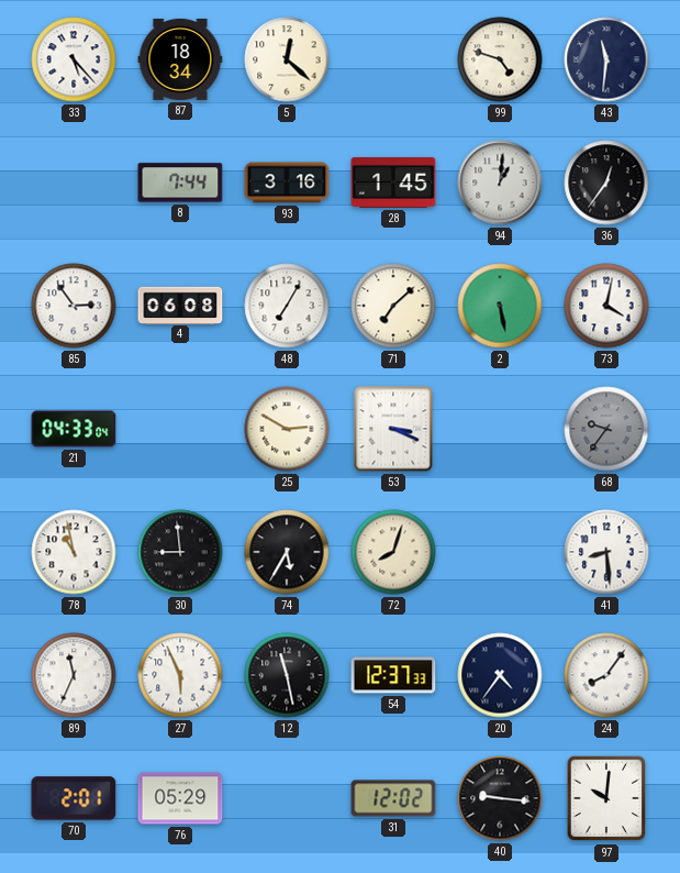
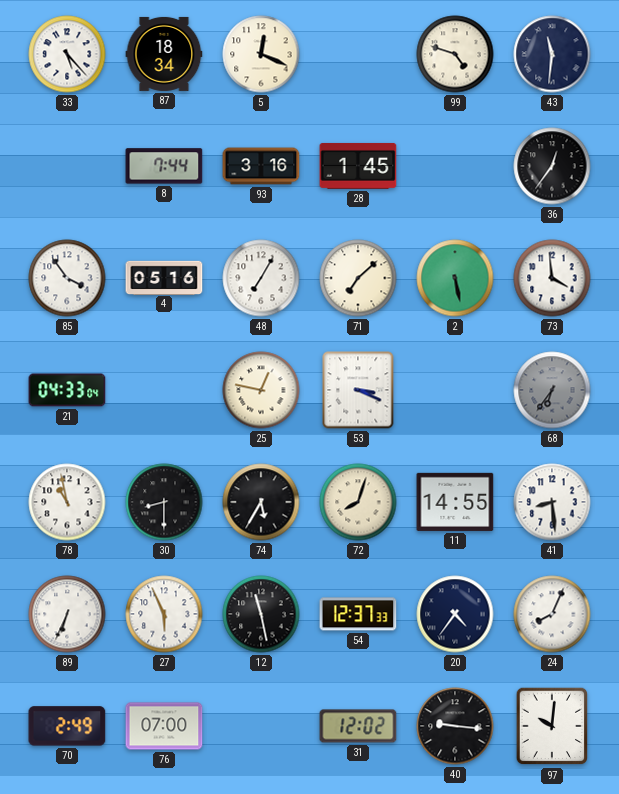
5: 12:22 -> 12:19 (261, 54)
94: 1:01 -> none (500, 183)
85: 2:54 -> 3:54 (67, 278)
4: 06:08 -> 05:16 (164, 277)
73: 4:02 -> 3:59 (552, 278)
25: 2:50 -> 12:47 (261, 390)
68: 9:36 -> 6:36 (552, 390)
30: 8:59 -> 8:30 (164, 502)
11: none -> 14:55 (455, 502)
89: 11:34 -> 6:34 (67, 614)
24: 8:06 -> 8:04 (552, 614)
70: 2:01 -> 2:49 (67, 726)
76: 05:29 -> 07:00 (164, 726)
